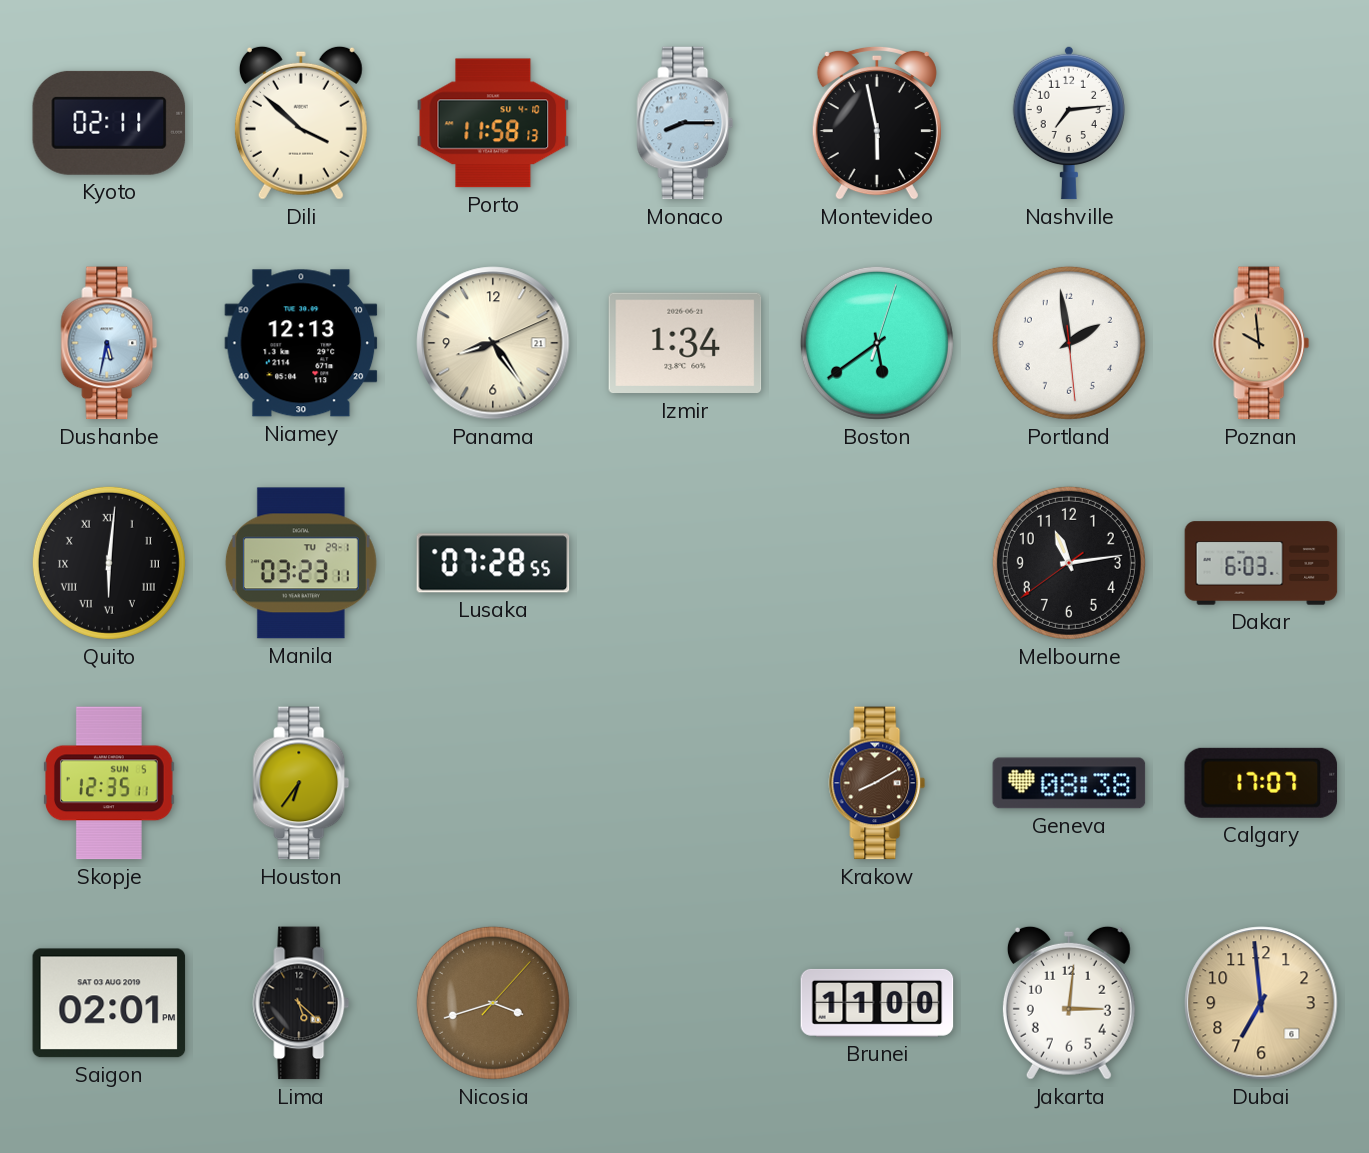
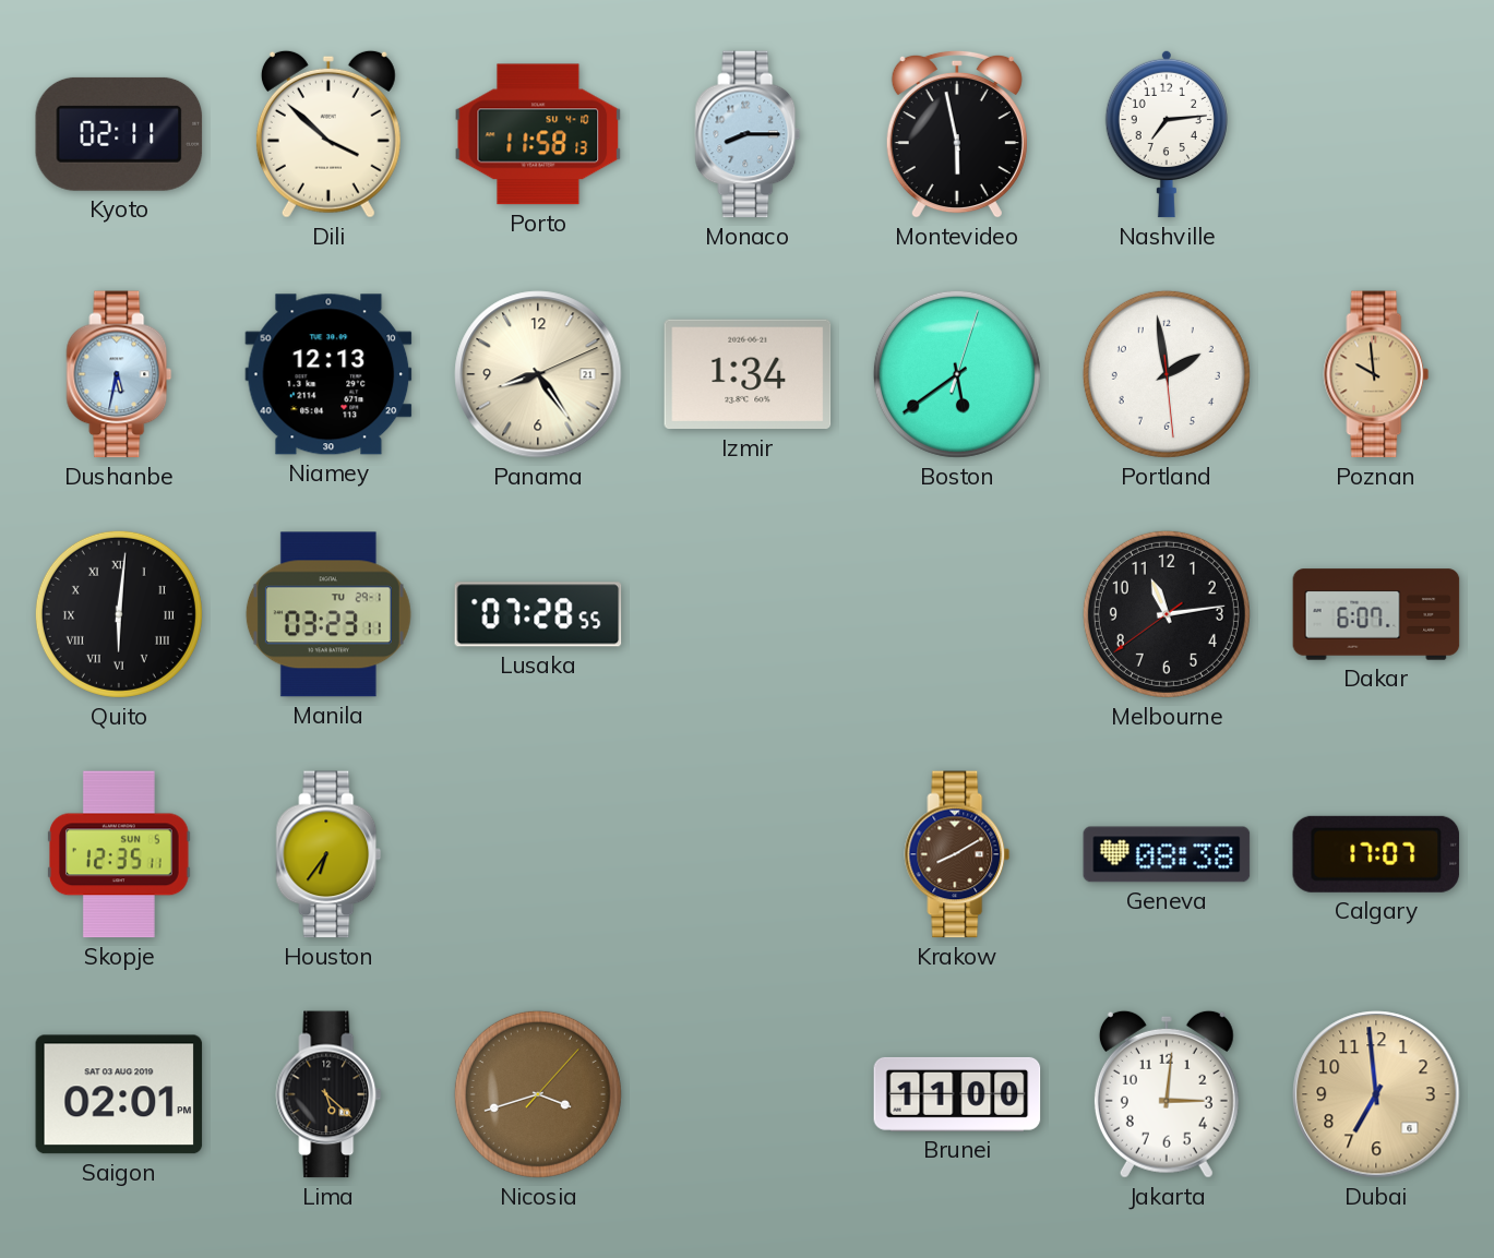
Dakar: 6:03 -> 6:07 (1376, 614)
